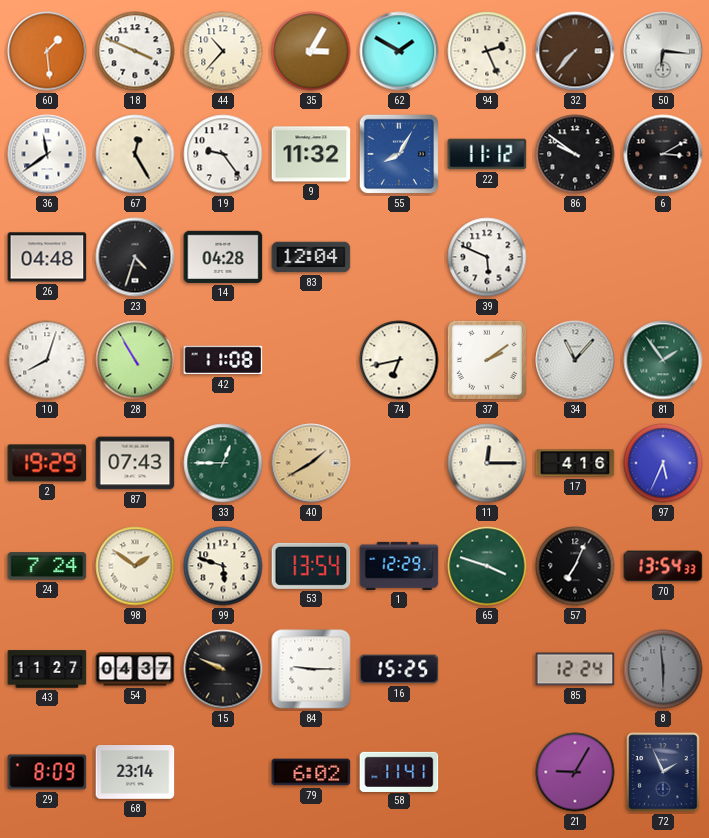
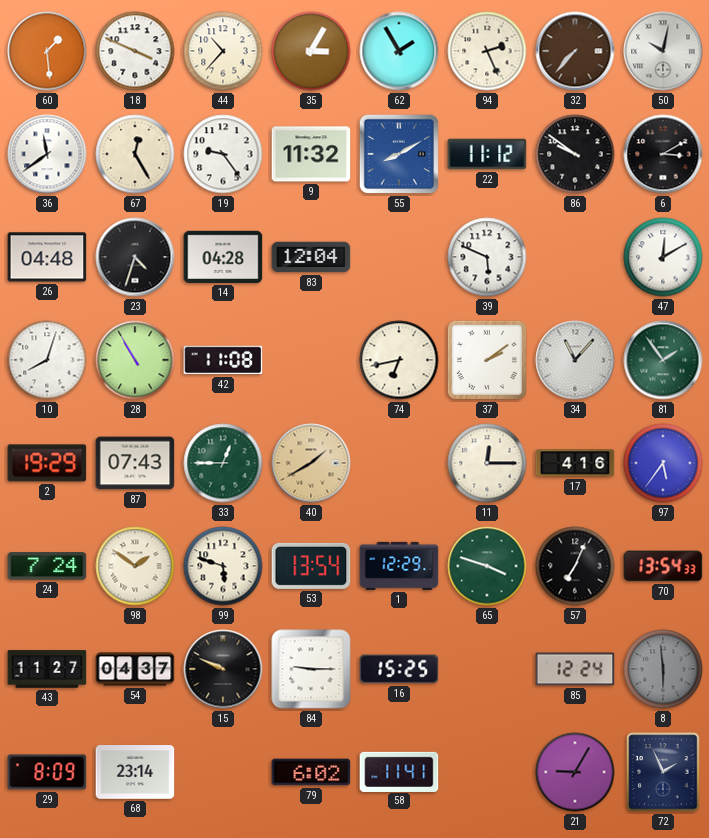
62: 1:50 -> 1:55 (399, 51)
50: 6:16 -> 10:02 (663, 51)
55: 8:05 -> 8:10 (399, 154)
47: none -> 12:10 (663, 257)
97: 5:34 -> 5:36 (663, 463)
